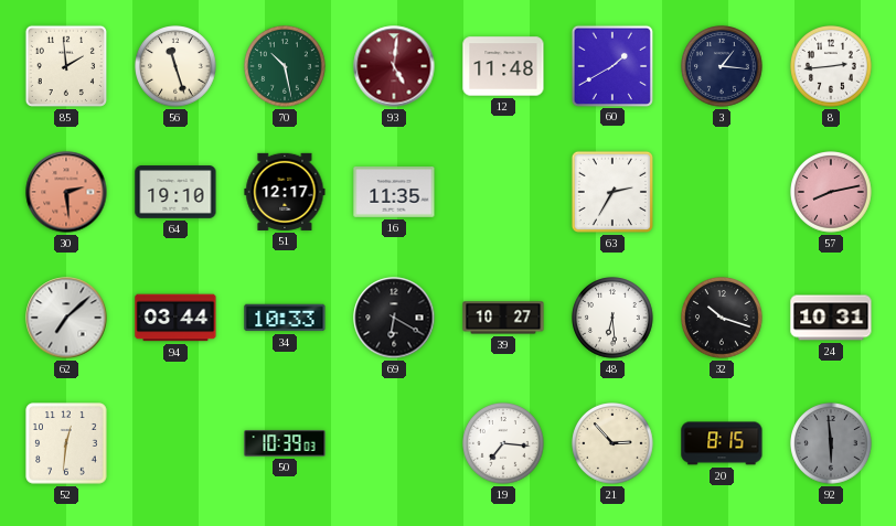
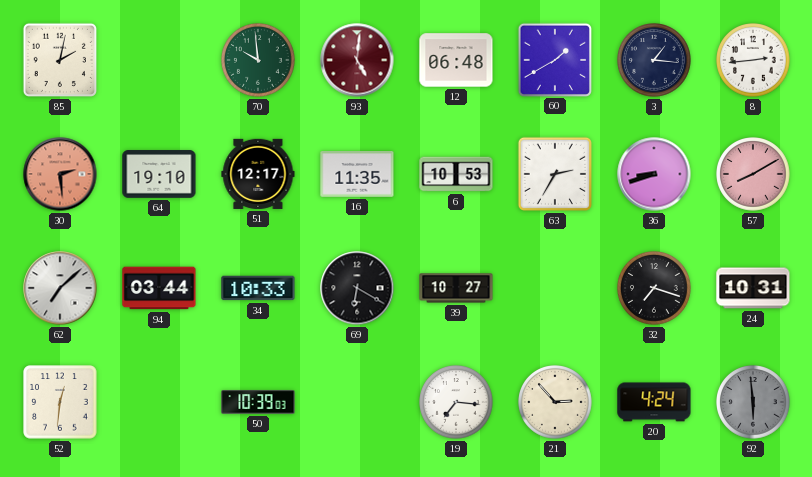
85: 1:59 -> 2:02 (60, 60)
56: 11:27 -> none (175, 66)
70: 10:28 -> 9:59 (258, 60)
12: 11:48 -> 06:48 (456, 60)
6: none -> 10:53 (456, 174)
36: none -> 8:42 (654, 174)
57: 8:13 -> 8:10 (753, 174)
48: 6:29 -> none (612, 318)
32: 10:18 -> 7:18 (654, 288)
20: 8:15 -> 4:24 (654, 402)
